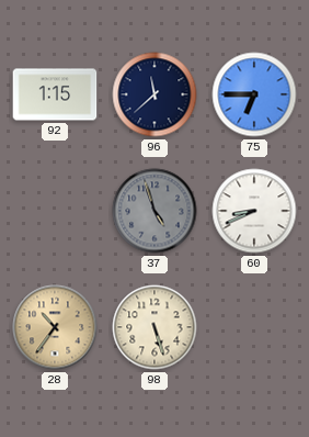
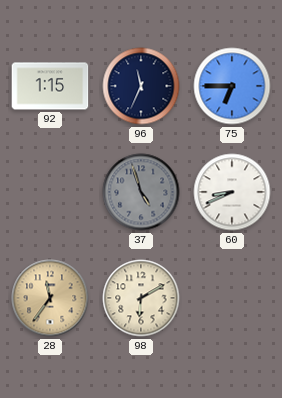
96: 11:38 -> 11:34 (141, 86)
28: 10:36 -> 11:36 (50, 298)
98: 5:27 -> 6:10 (141, 298)
